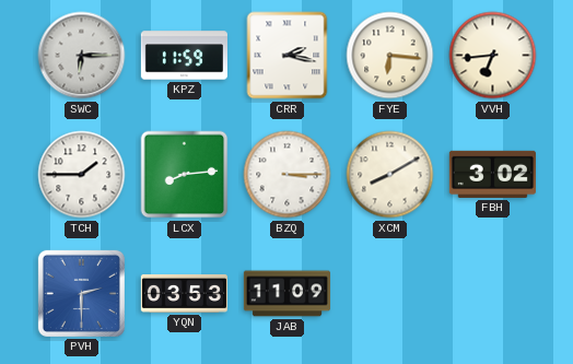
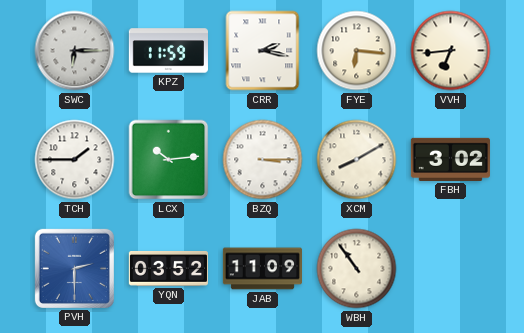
LCX: 8:14 -> 10:14 (169, 160)
YQN: 03:53 -> 03:52 (168, 269)
WBH: none -> 10:54 (357, 269)
